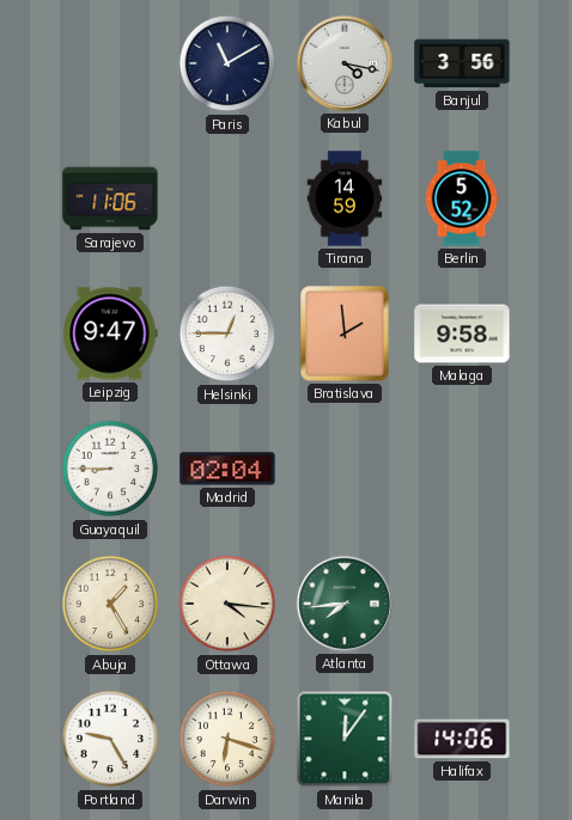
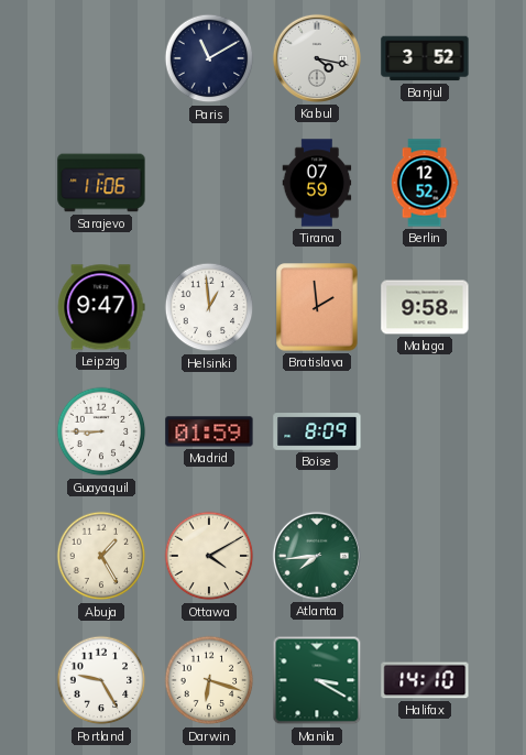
Banjul: 3:56 -> 3:52 (425, 58)
Tirana: 14:59 -> 07:59 (317, 183)
Berlin: 5:52 -> 12:52 (425, 183)
Helsinki: 12:45 -> 12:59 (209, 307)
Madrid: 02:04 -> 01:59 (209, 431)
Boise: none -> 8:09 (317, 431)
Ottawa: 4:16 -> 4:10 (209, 556)
Manila: 12:06 -> 3:20 (317, 680)
Halifax: 14:06 -> 14:10 (425, 680)
